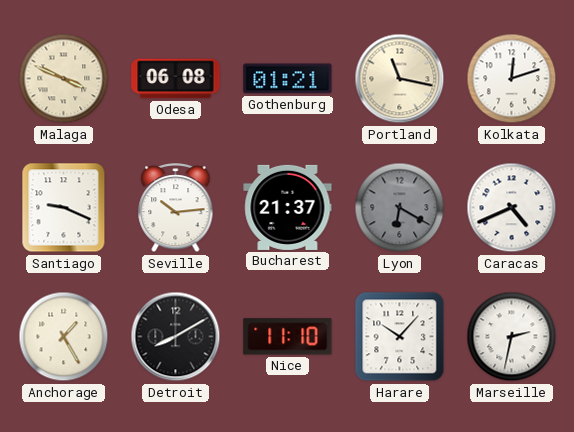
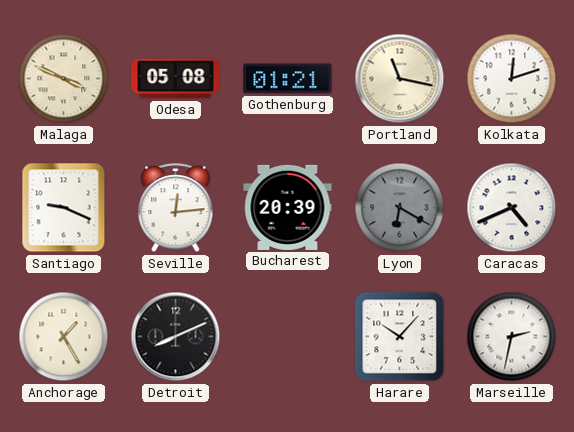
Odesa: 06:08 -> 05:08 (176, 79)
Seville: 10:14 -> 12:14 (176, 209)
Bucharest: 21:37 -> 20:39 (288, 207)
Detroit: 8:10 -> 8:11 (176, 337)
Nice: 11:10 -> none (288, 337)
